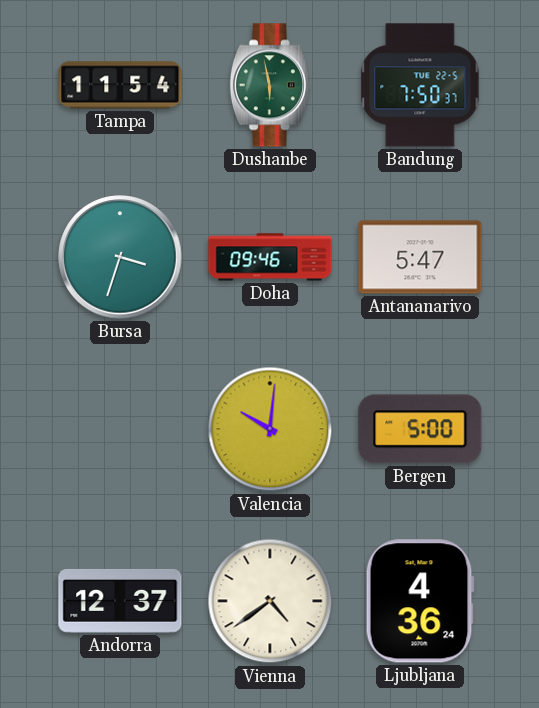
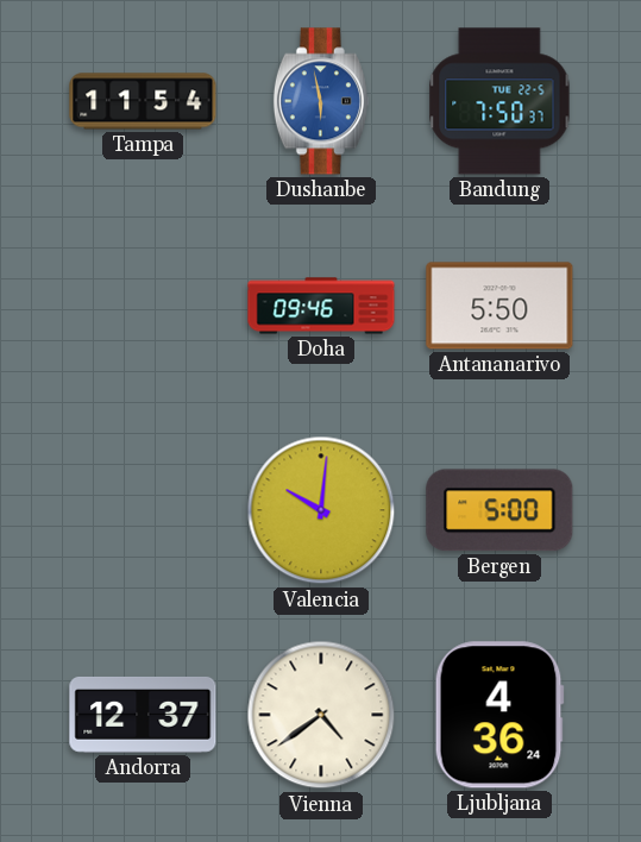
Dushanbe dial: green -> blue (321, 101)
Bursa: 3:33 -> none (120, 257)
Antananarivo: 5:47 -> 5:50 (499, 306)
